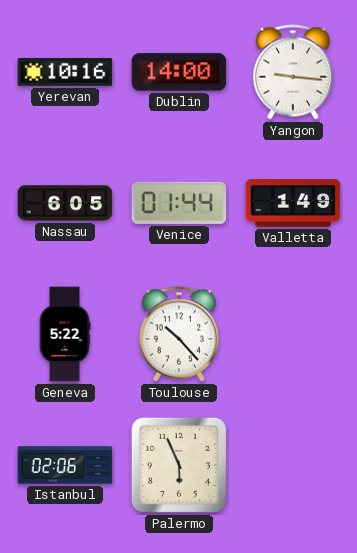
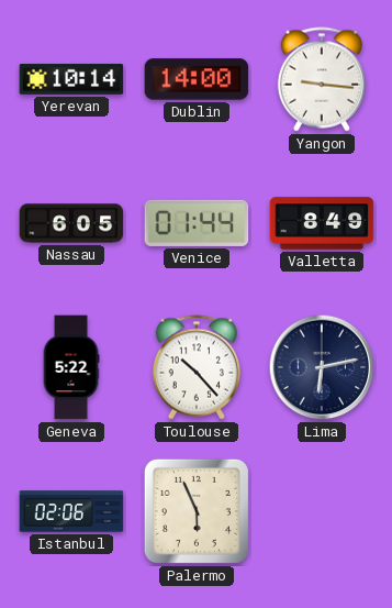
Yerevan: 10:16 -> 10:14 (71, 79)
Valletta: 1:49 -> 8:49 (322, 223)
Lima: none -> 6:13 (322, 367)
